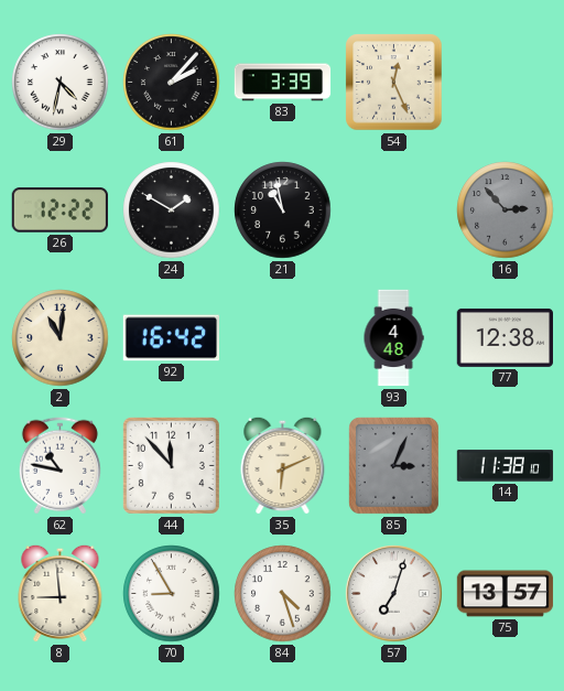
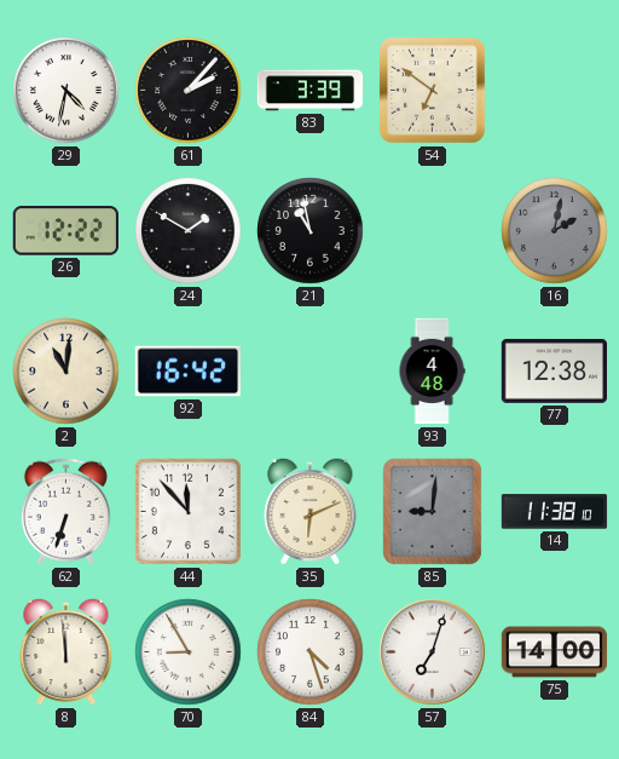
54: 12:26 -> 6:51 (433, 91)
16: 2:53 -> 2:02 (555, 231)
62: 10:47 -> 6:33 (65, 512)
85: 3:04 -> 9:01 (432, 511)
8: 8:59 -> 11:59 (66, 651)
75: 13:57 -> 14:00 (555, 652)
